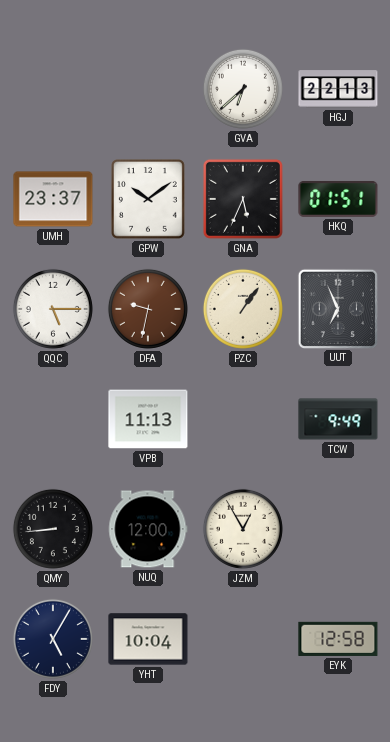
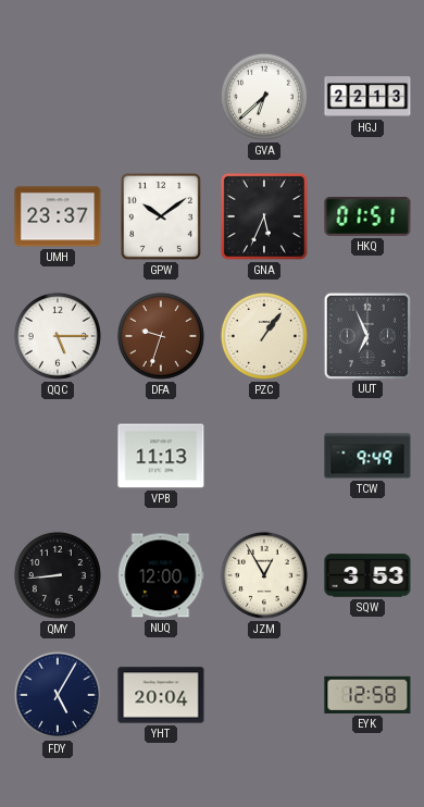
DFA: 9:32 -> 9:33 (161, 336)
SQW: none -> 3:53 (367, 575)
YHT: 10:04 -> 20:04 (161, 695)
